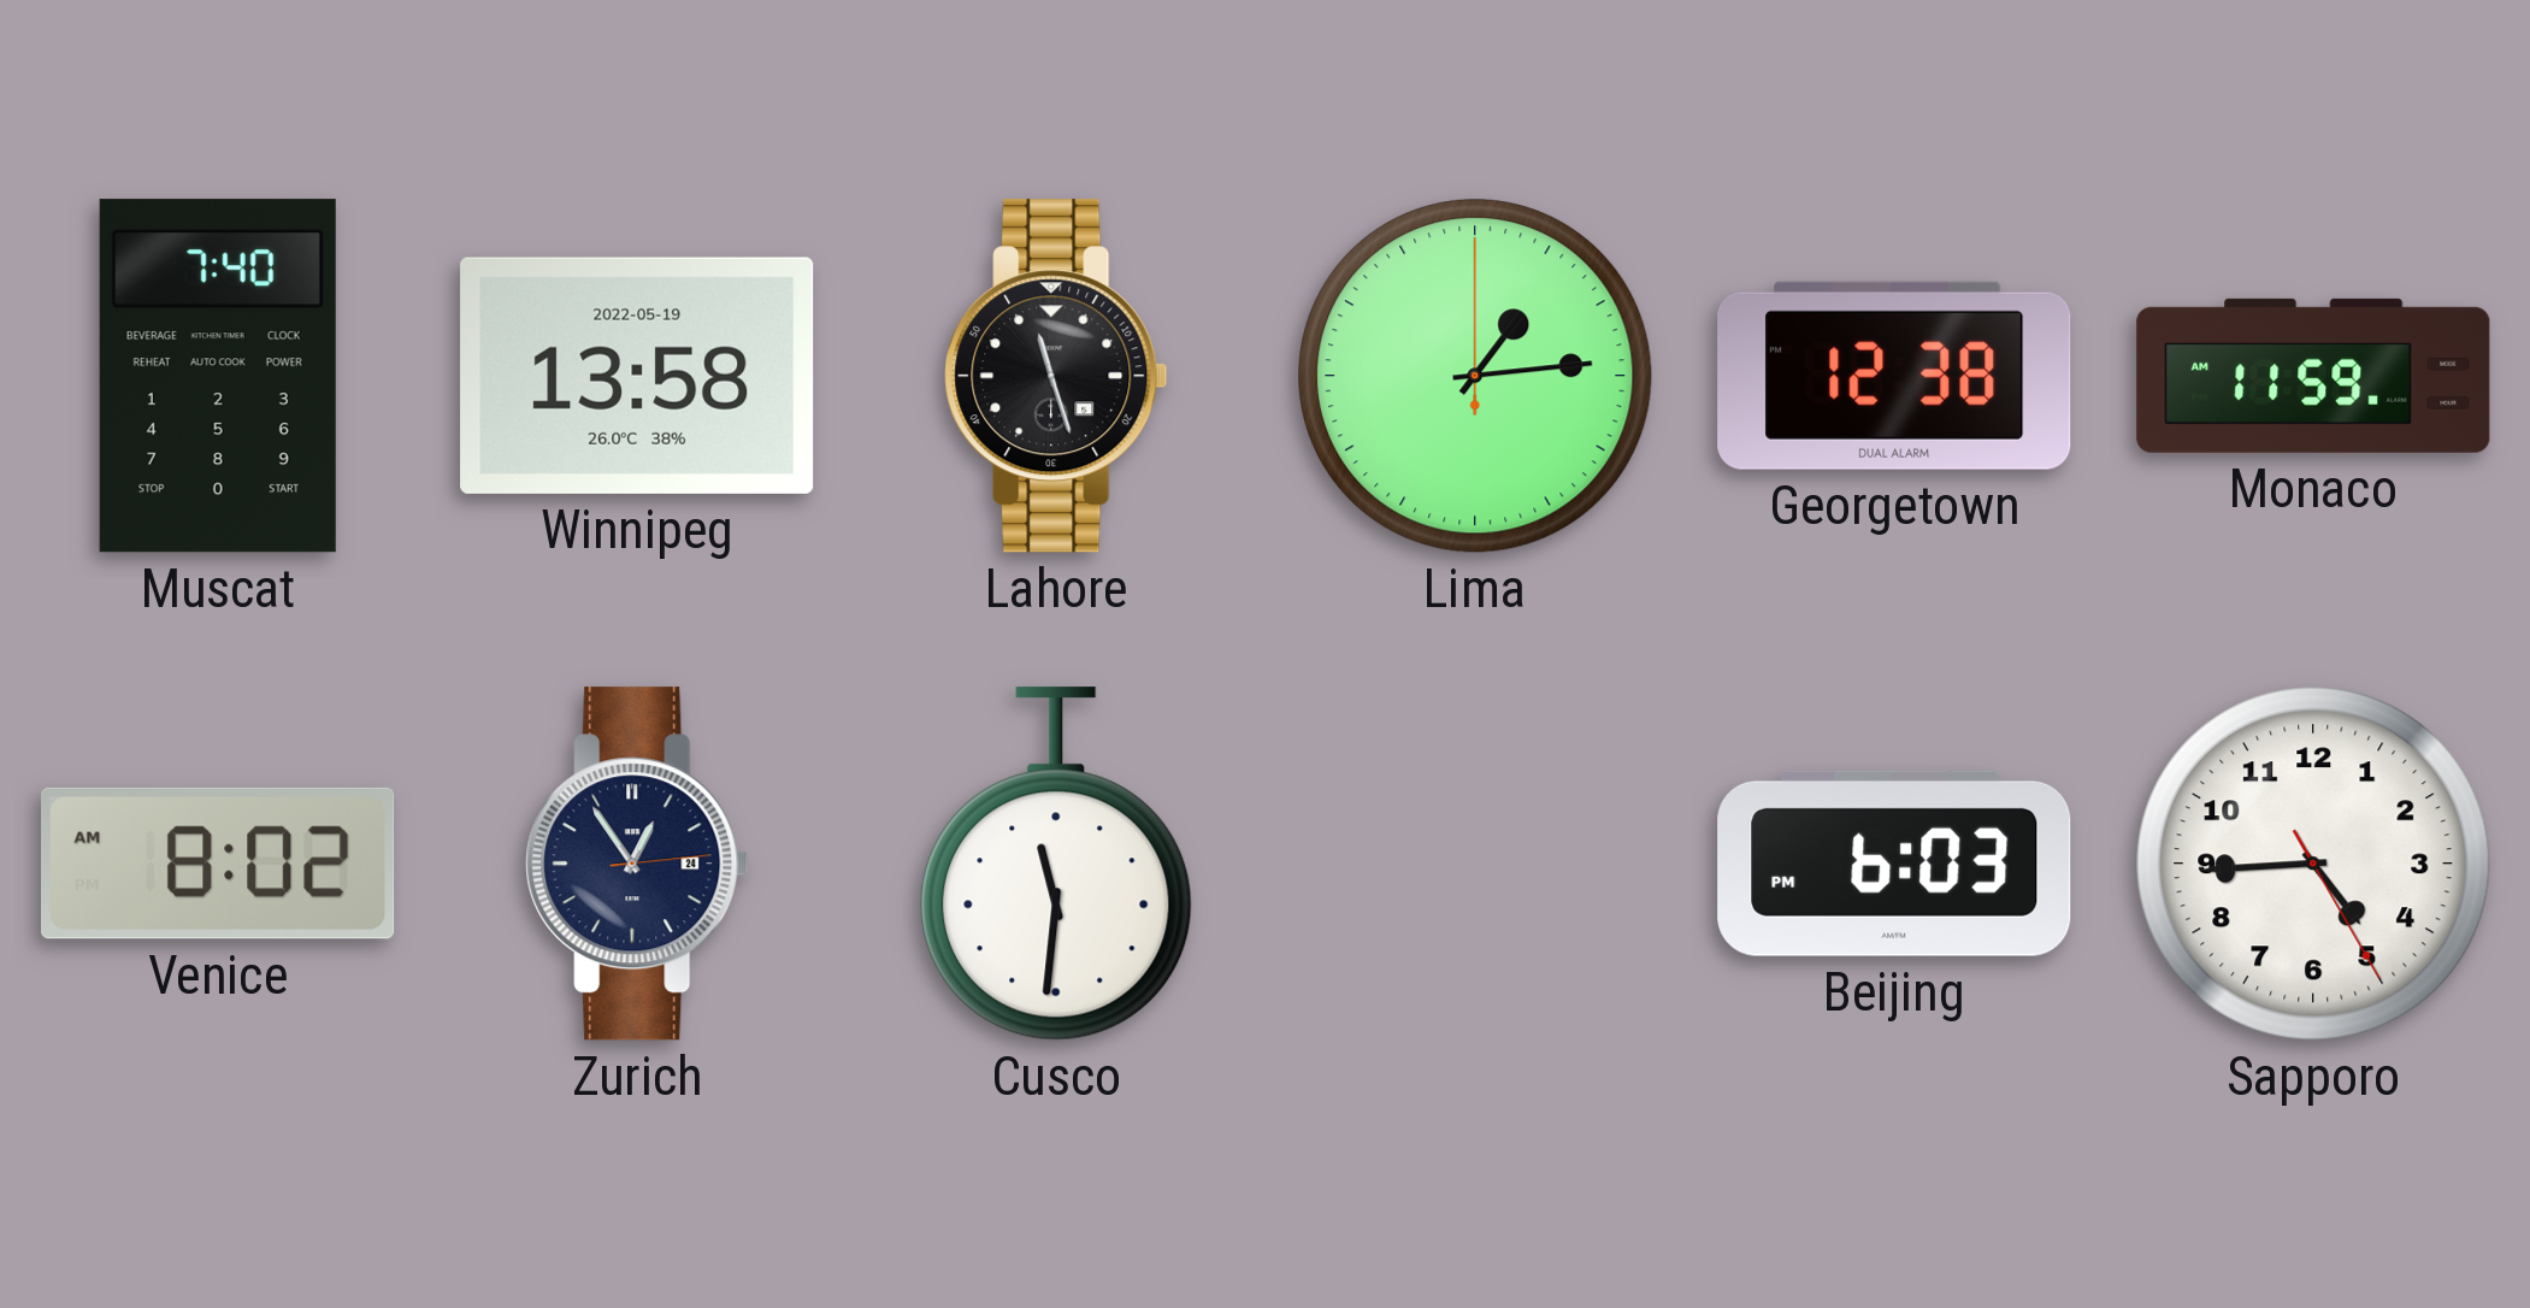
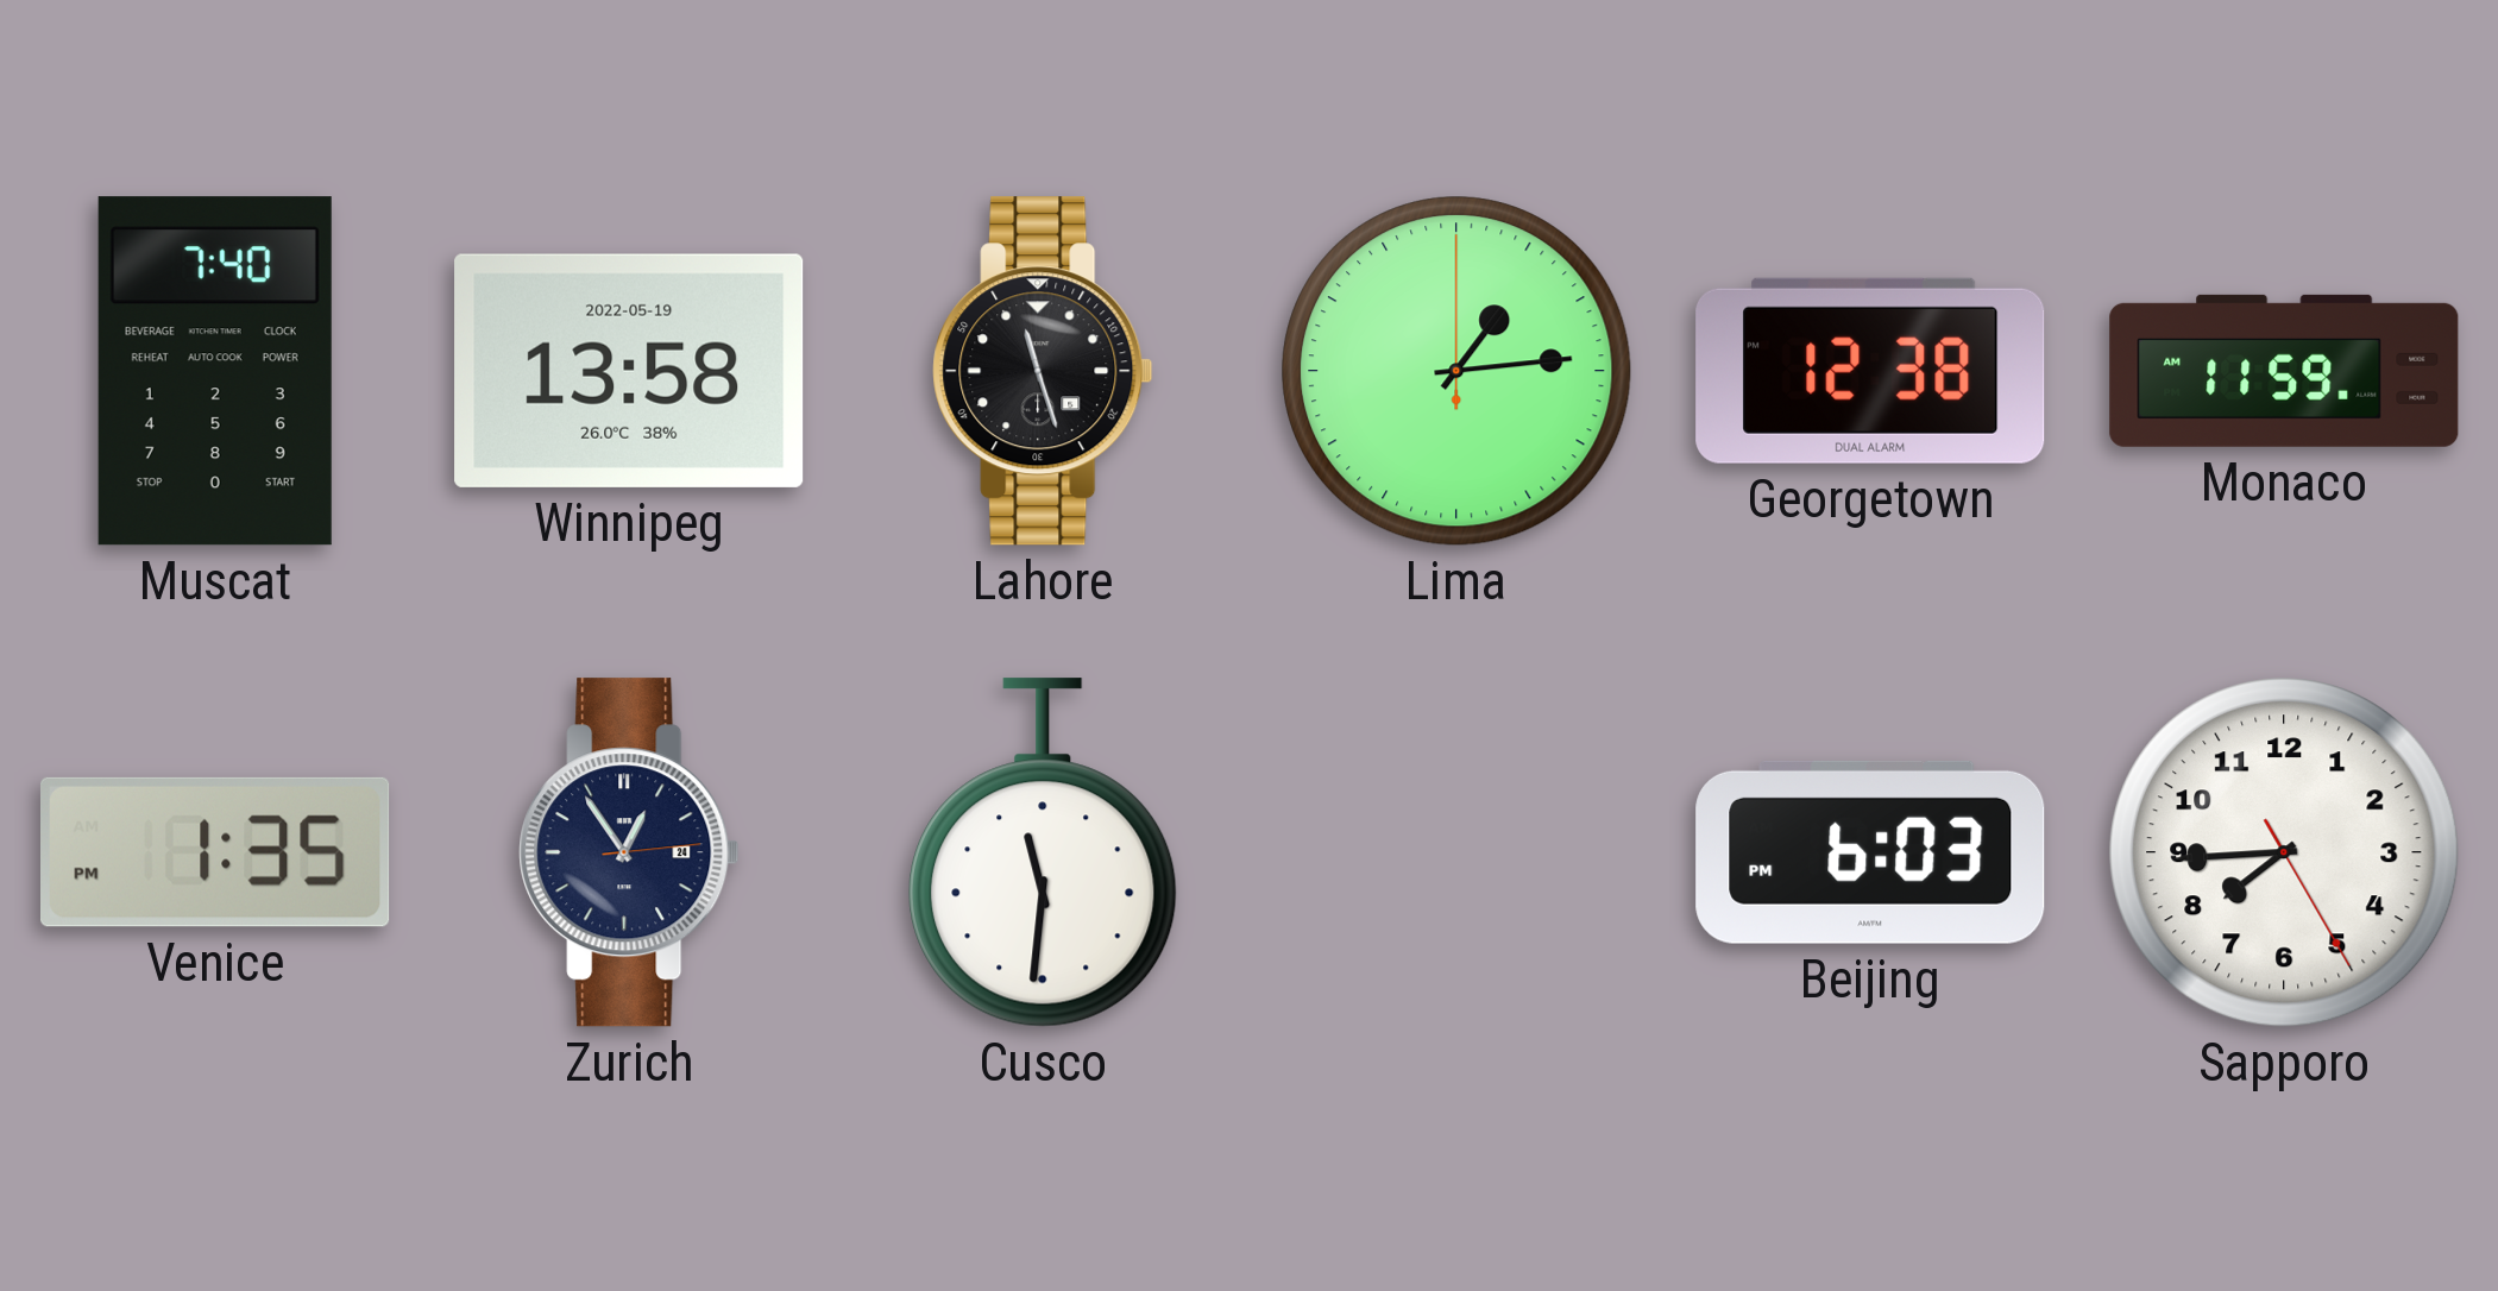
Venice: 8:02 -> 1:35 (216, 852)
Sapporo: 4:44 -> 7:44 (2284, 852)
